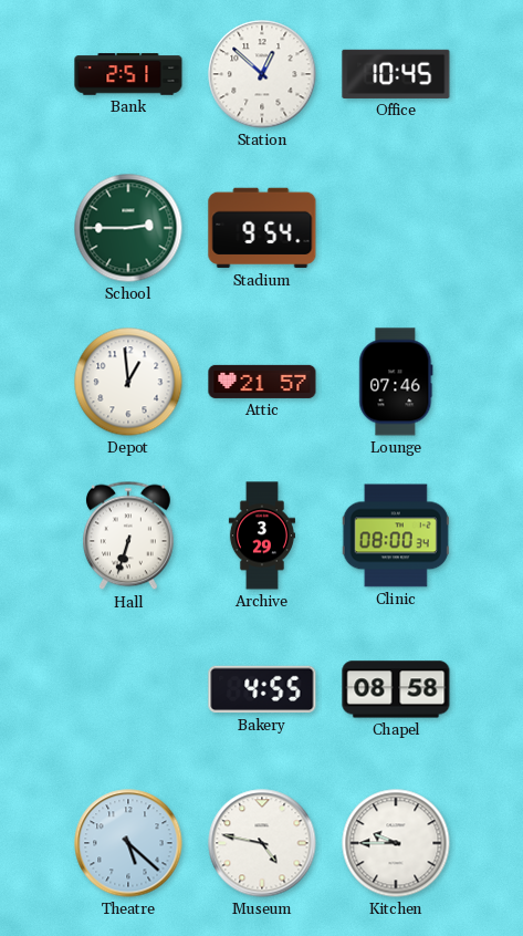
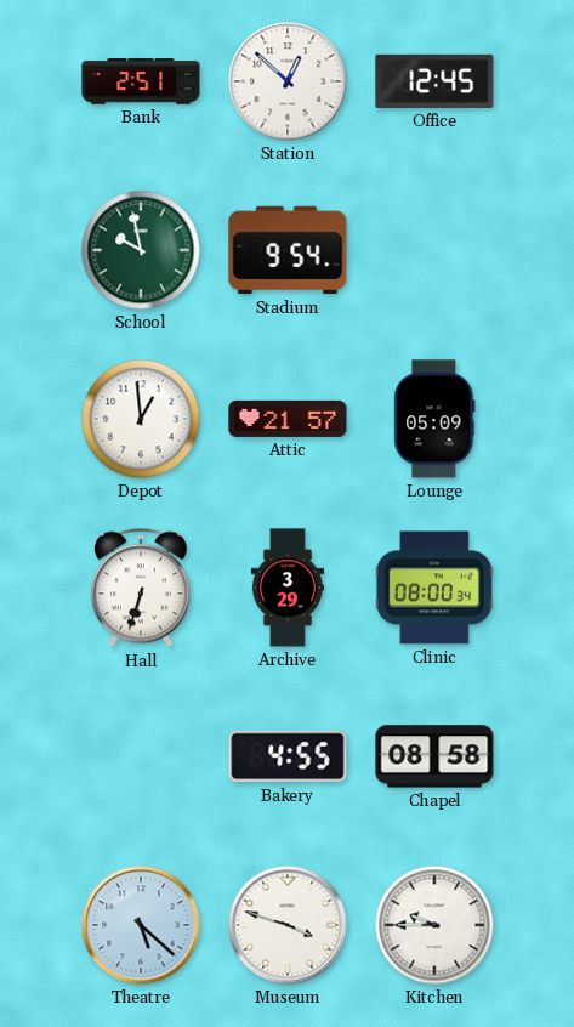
Office: 10:45 -> 12:45 (434, 81)
School: 2:45 -> 9:58 (141, 250)
Lounge: 07:46 -> 05:09 (434, 419)
Museum: 4:47 -> 3:48 (288, 925)
